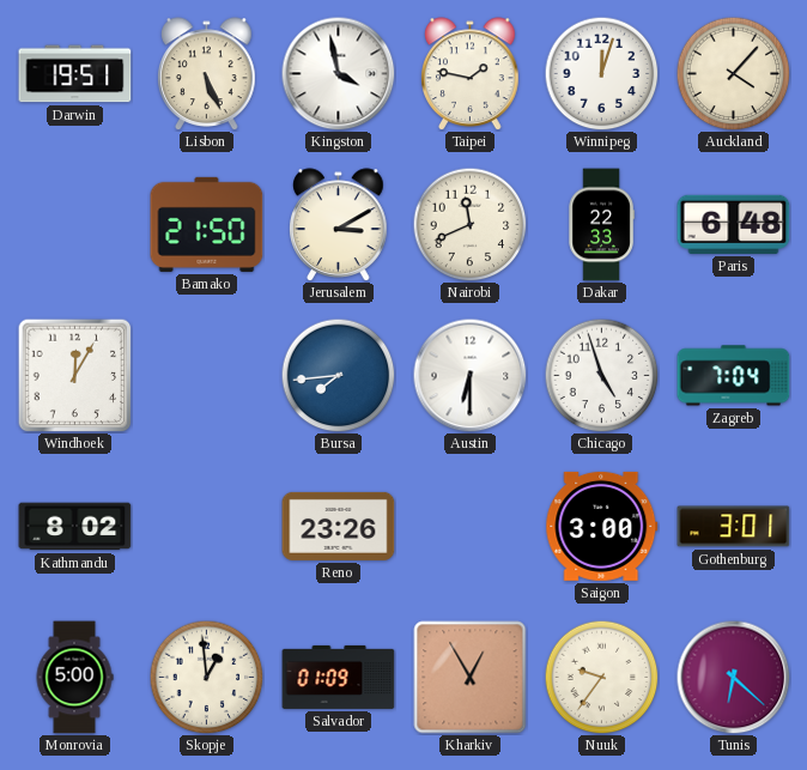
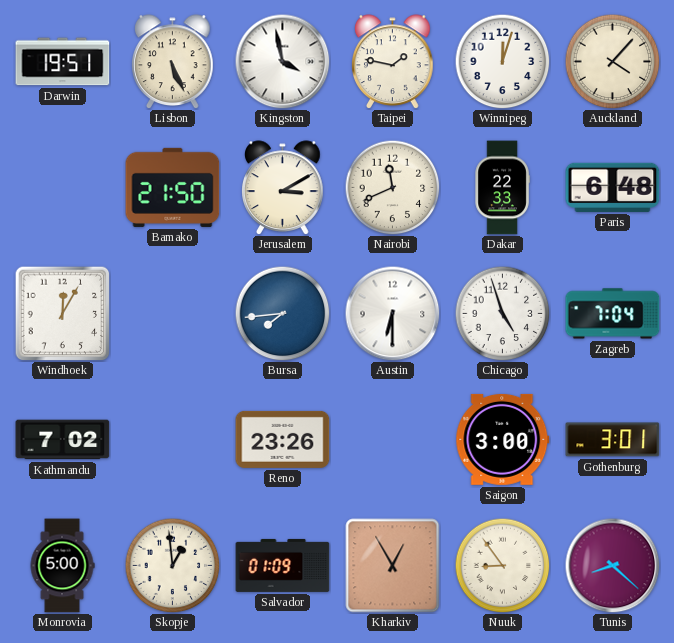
Kathmandu: 8:02 -> 7:02 (63, 440)
Nuuk: 9:36 -> 8:54 (502, 565)
Tunis: 6:22 -> 8:22 (612, 565)
